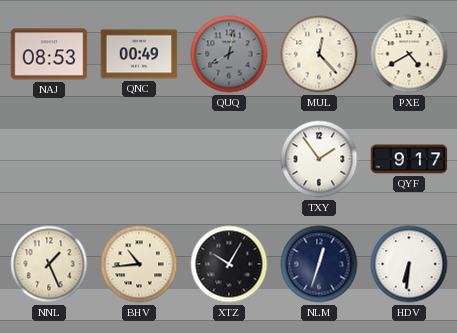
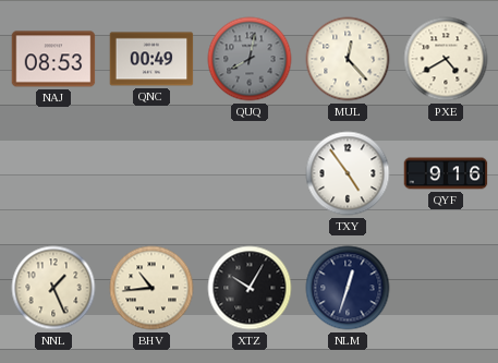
TXY: 1:54 -> 4:54 (348, 173)
QYF: 9:17 -> 9:16 (446, 173)
HDV: 6:31 -> none (409, 264)
